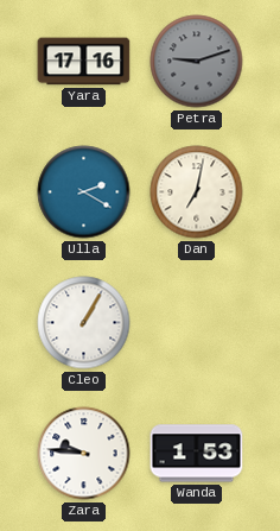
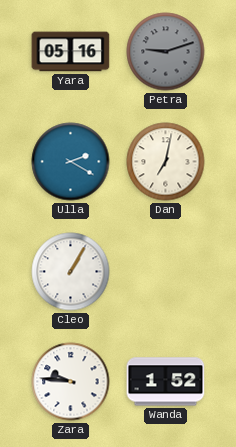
Yara: 17:16 -> 05:16 (71, 52)
Wanda: 1:53 -> 1:52 (166, 382)
